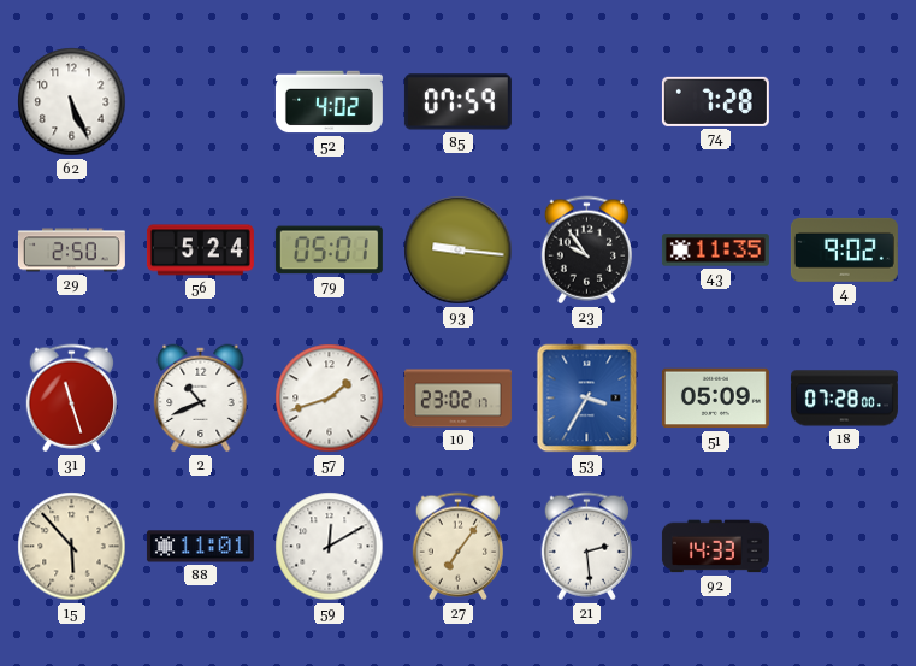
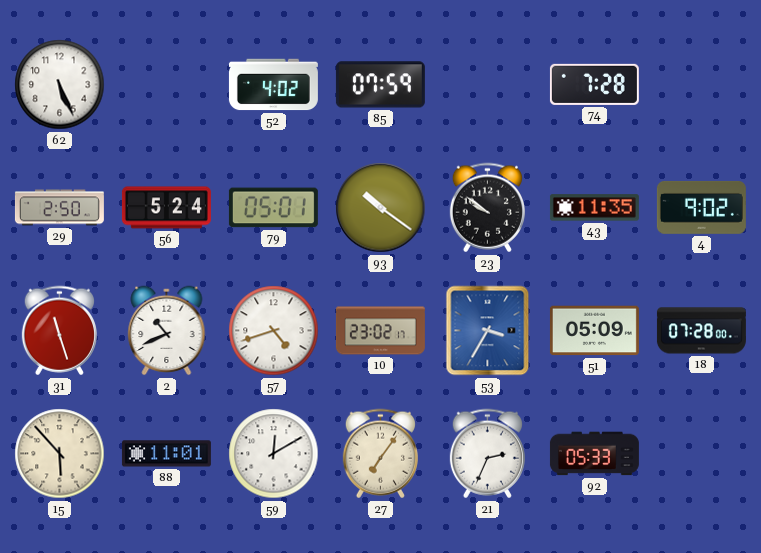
93: 9:16 -> 10:21 (381, 208)
23: 9:54 -> 9:51 (487, 208)
57: 1:42 -> 4:42 (274, 331)
21: 2:29 -> 2:34 (487, 454)
92: 14:33 -> 05:33 (594, 454)
